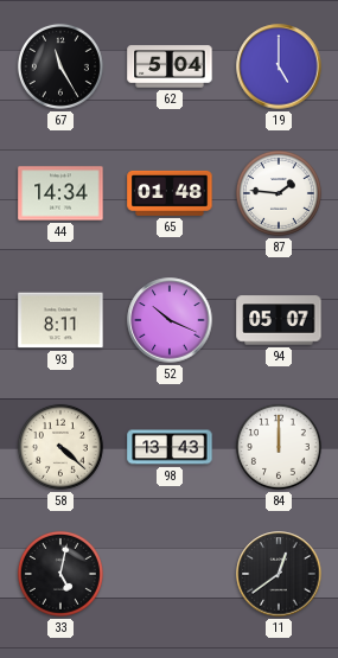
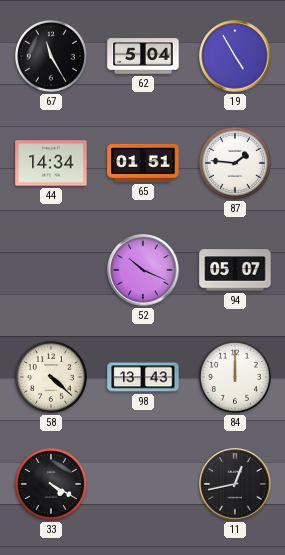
19: 5:00 -> 4:55 (235, 56)
65: 01:48 -> 01:51 (143, 163)
93: 8:11 -> none (60, 320)
33: 5:02 -> 4:20 (51, 484)
11: 12:39 -> 12:43 (235, 484)
